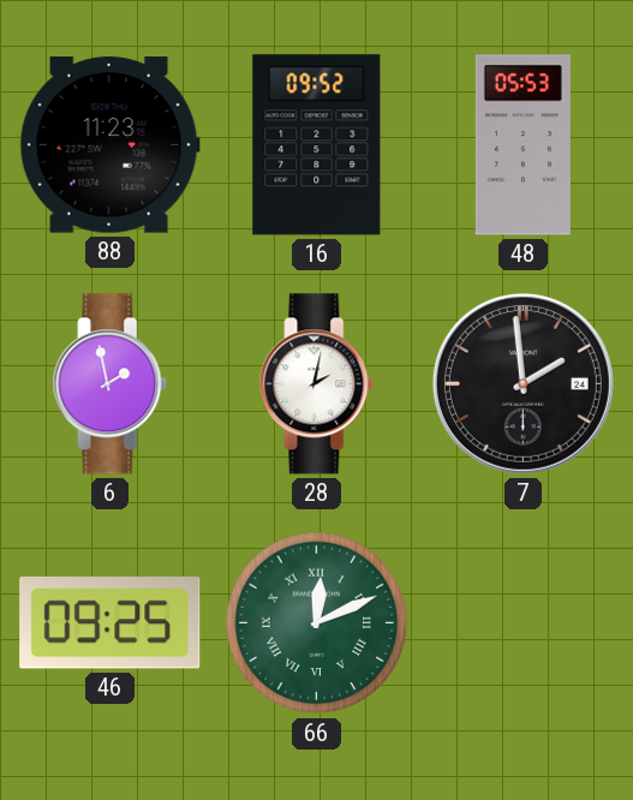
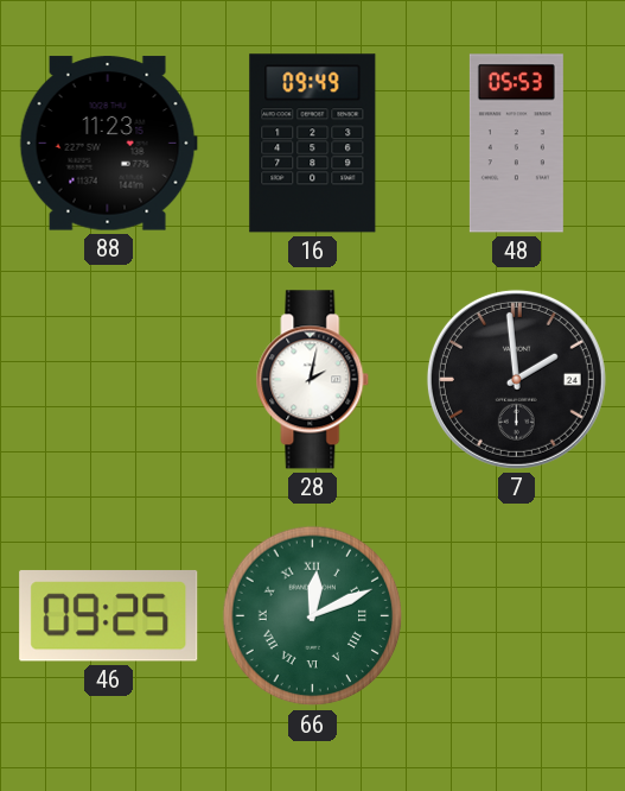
16: 09:52 -> 09:49 (313, 144)
6: 1:58 -> none (111, 384)
